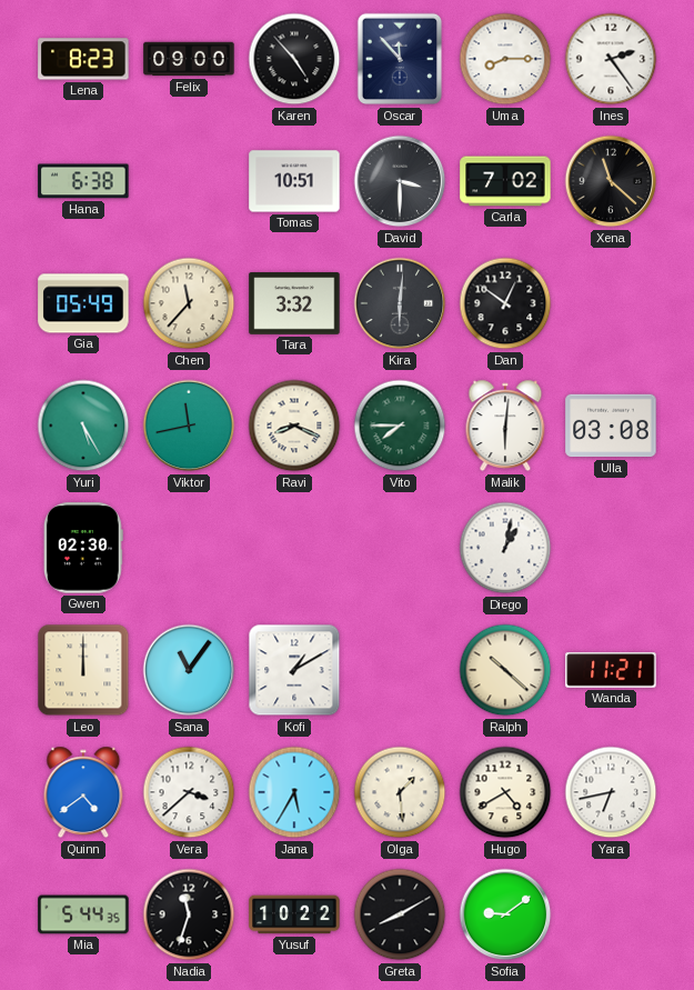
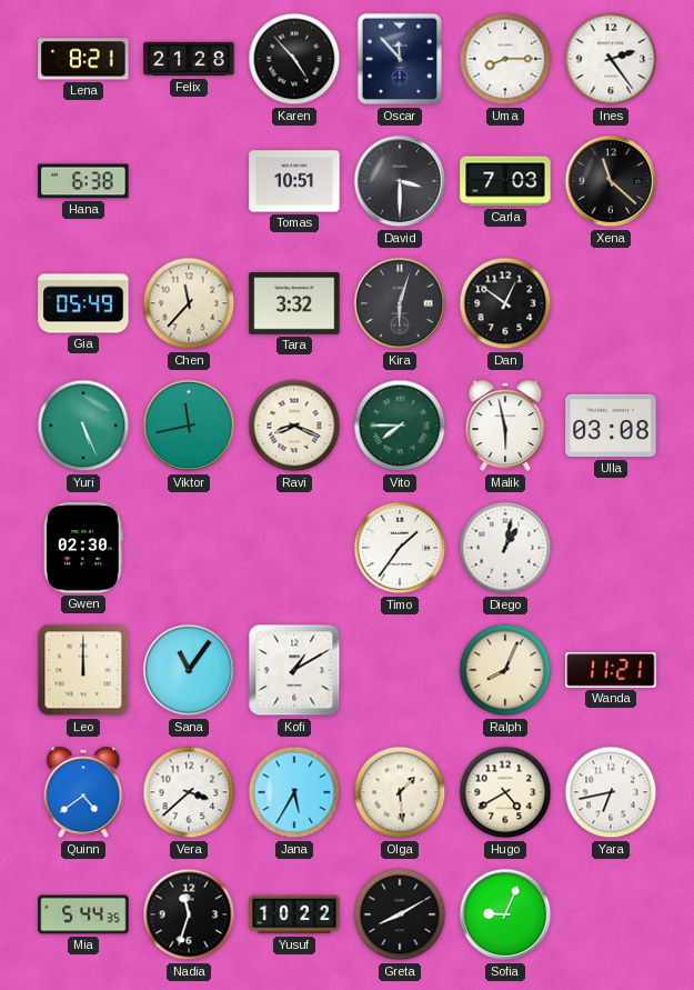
Lena: 8:23 -> 8:21 (83, 59)
Felix: 09:00 -> 21:28 (189, 59)
Carla: 7:02 -> 7:03 (505, 181)
Kira: 6:01 -> 6:03 (400, 303)
Yuri: 5:25 -> 5:26 (83, 426)
Malik: 6:01 -> 5:58 (505, 426)
Timo: none -> 1:36 (400, 548)
Ralph: 10:22 -> 8:04 (505, 670)
Sofia: 9:09 -> 9:04 (505, 914)
